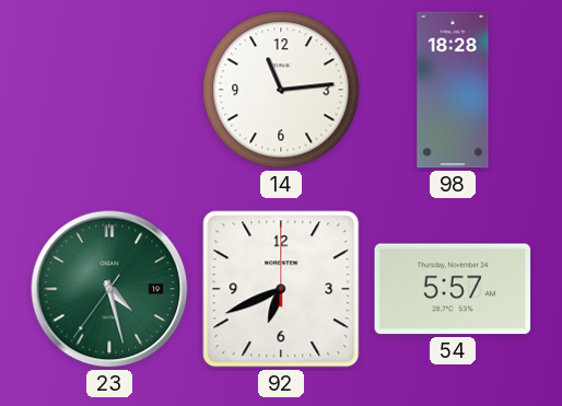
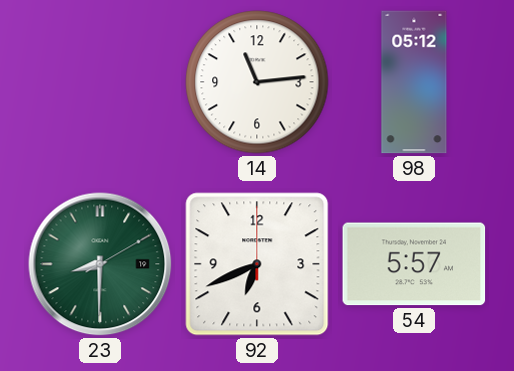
98: 18:28 -> 05:12 (414, 82)
23: 4:27 -> 8:30 (100, 264)
